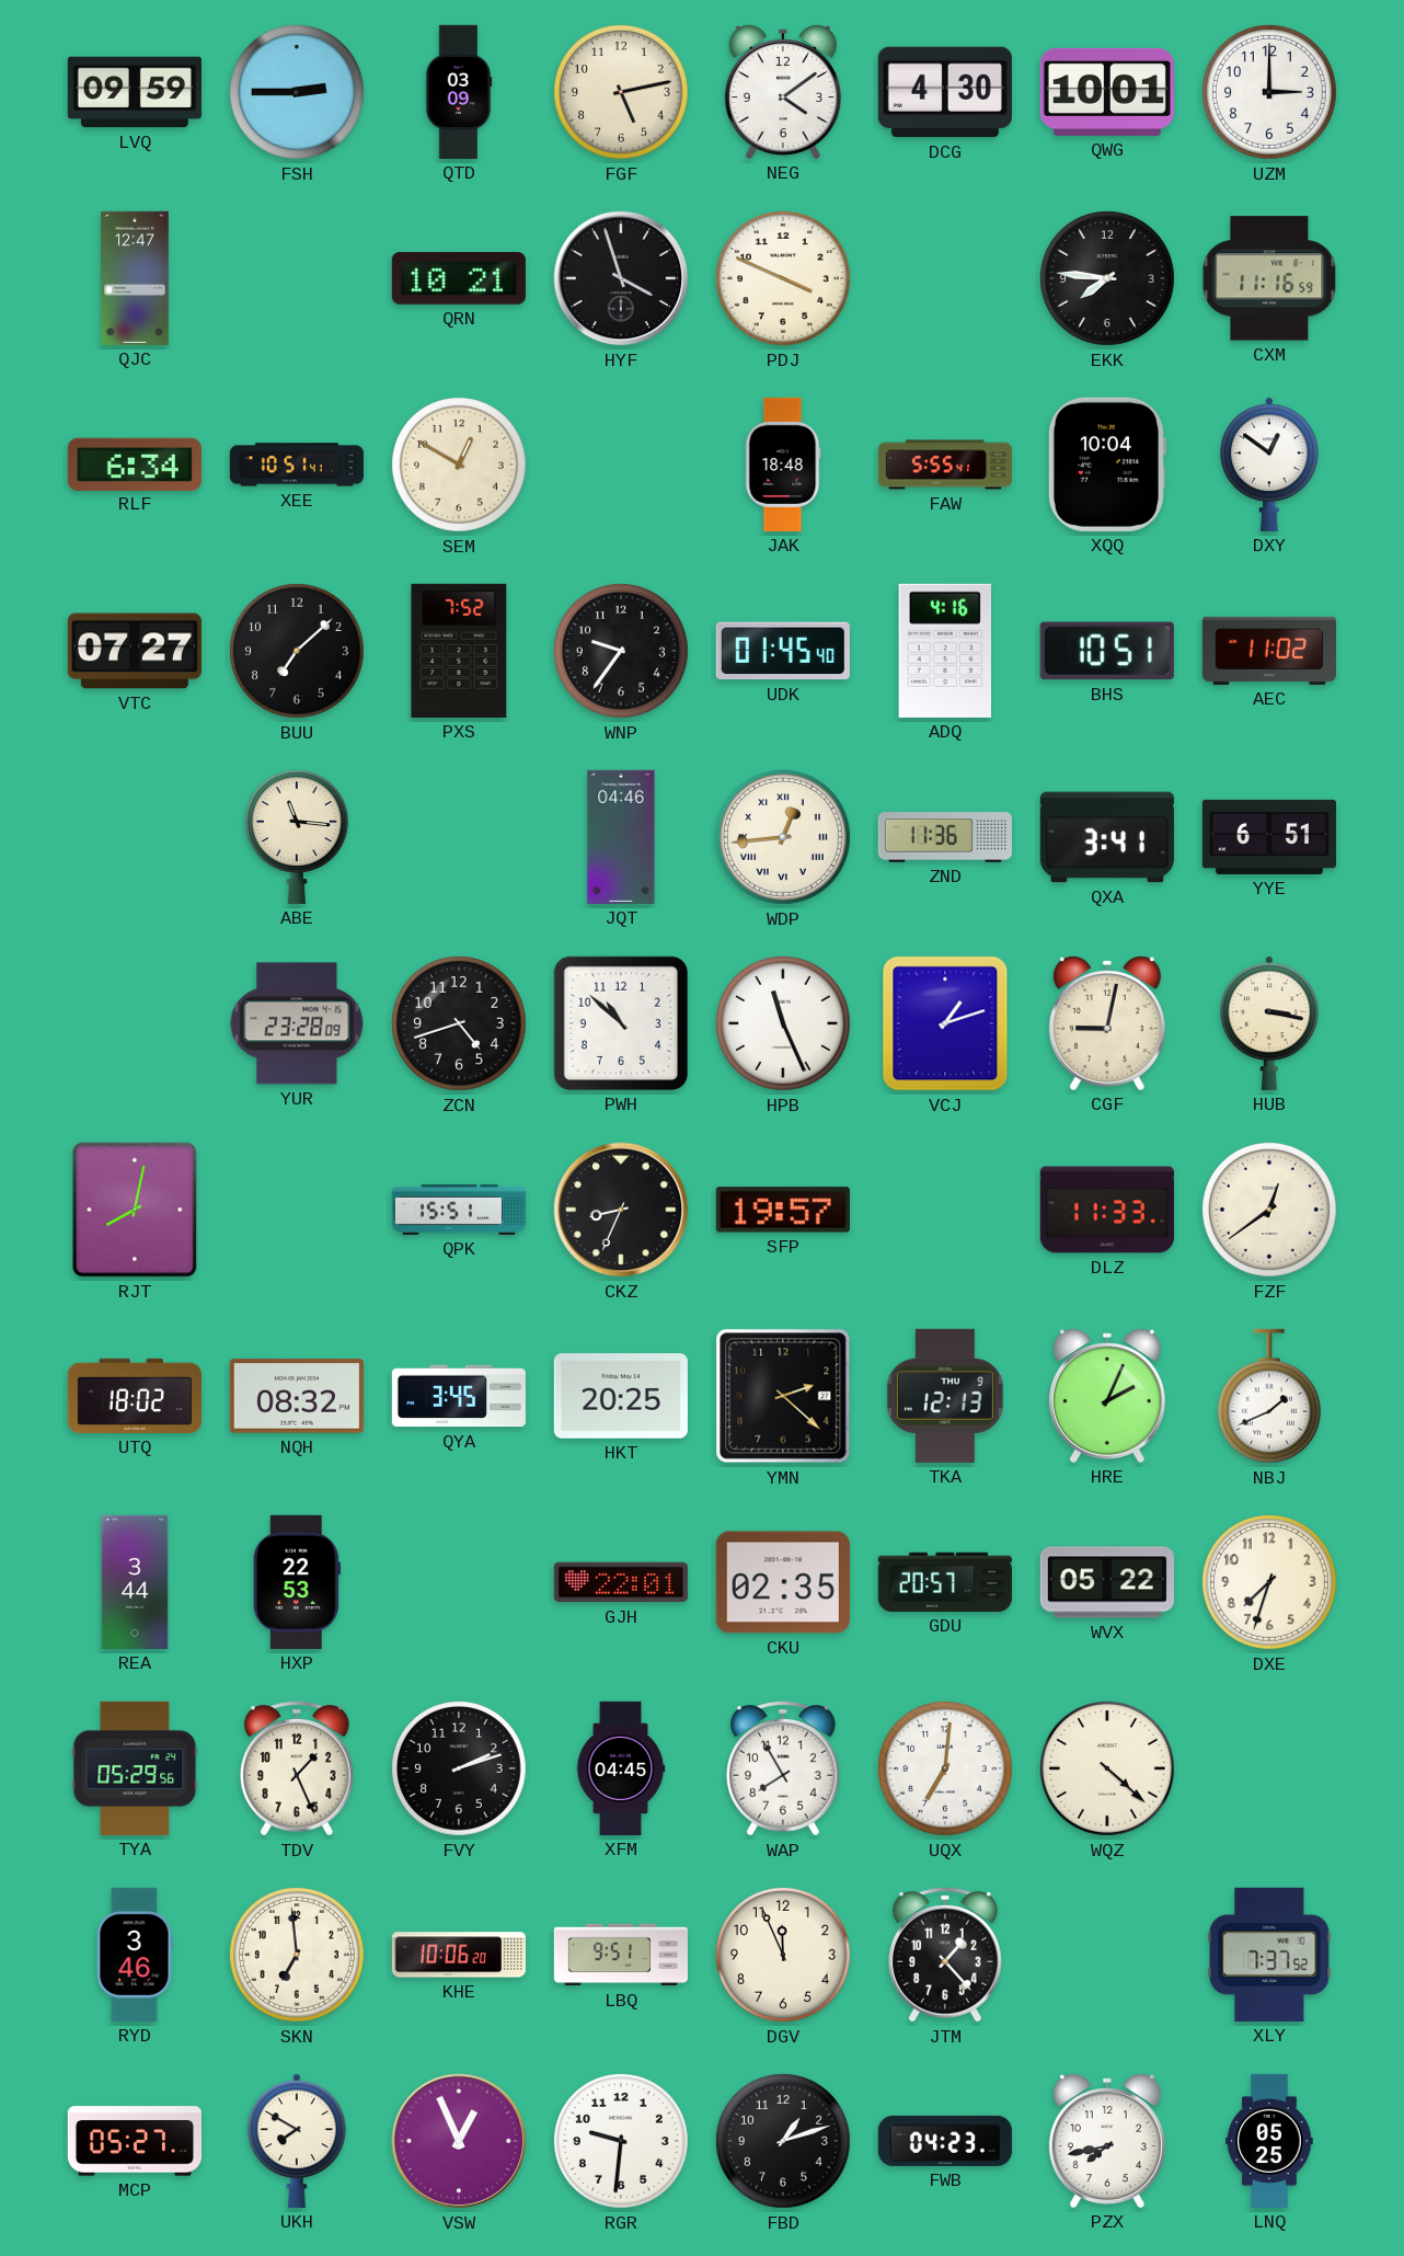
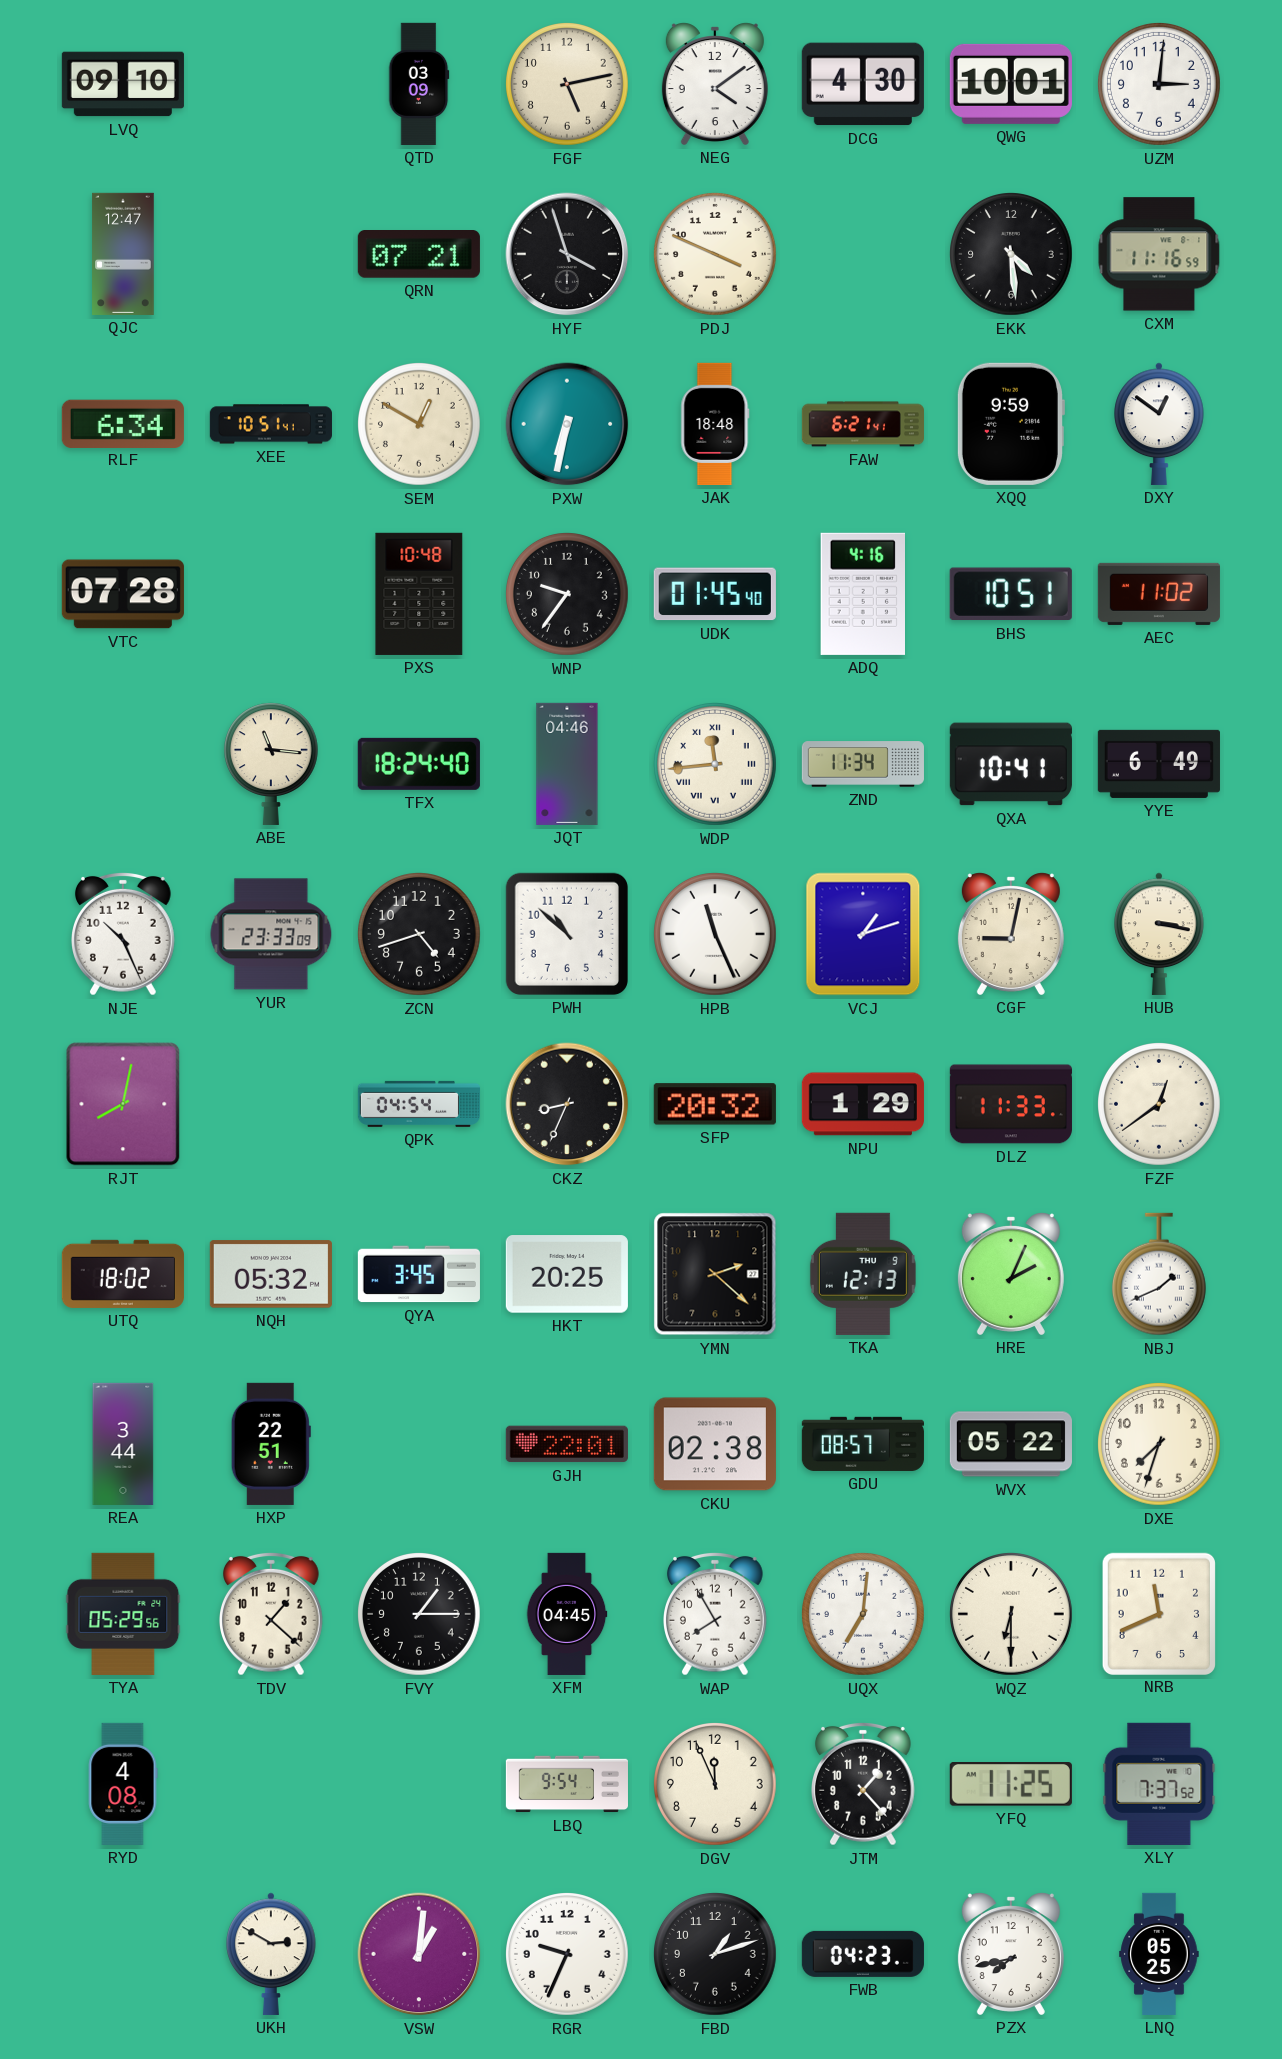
LVQ: 09:59 -> 09:10 (123, 84)
FSH: 2:45 -> none (298, 93)
UZM: 3:00 -> 3:01 (1160, 85)
QRN: 10:21 -> 07:21 (419, 255)
EKK: 7:46 -> 4:29 (1012, 255)
PXW: none -> 6:32 (567, 424)
FAW: 5:55 -> 6:21 (863, 424)
XQQ: 10:04 -> 9:59 (1010, 424)
VTC: 07:27 -> 07:28 (123, 594)
BUU: 7:08 -> none (298, 652)
PXS: 7:52 -> 10:48 (419, 594)
TFX: none -> 18:24 (419, 764)
WDP: 12:44 -> 11:44 (716, 765)
ZND: 11:36 -> 11:34 (863, 764)
QXA: 3:41 -> 10:41 (1011, 764)
YYE: 6:51 -> 6:49 (1159, 764)
NJE: none -> 10:26 (124, 934)
YUR: 23:28 -> 23:33 (271, 934)
QPK: 15:51 -> 04:54 (419, 1104)
SFP: 19:57 -> 20:32 (715, 1104)
NPU: none -> 1:29 (863, 1104)
NQH: 08:32 -> 05:32 (271, 1274)
HXP: 22:53 -> 22:51 (271, 1444)
CKU: 02:35 -> 02:38 (715, 1444)
GDU: 20:57 -> 08:57 (863, 1444)
TDV: 1:26 -> 1:22 (272, 1614)
FVY: 2:12 -> 1:15 (420, 1615)
WQZ: 4:22 -> 6:30 (1012, 1615)
NRB: none -> 11:41 (1159, 1613)
RYD: 3:46 -> 4:08 (123, 1784)
SKN: 6:59 -> none (298, 1956)
KHE: 10:06 -> none (459, 1955)
LBQ: 9:51 -> 9:54 (567, 1784)
YFQ: none -> 11:25 (1011, 1785)
MCP: 05:27 -> none (135, 2141)
UKH: 7:50 -> 2:50 (271, 1954)
VSW: 12:56 -> 1:01 (419, 1954)
RGR: 9:31 -> 9:34 (568, 1955)
